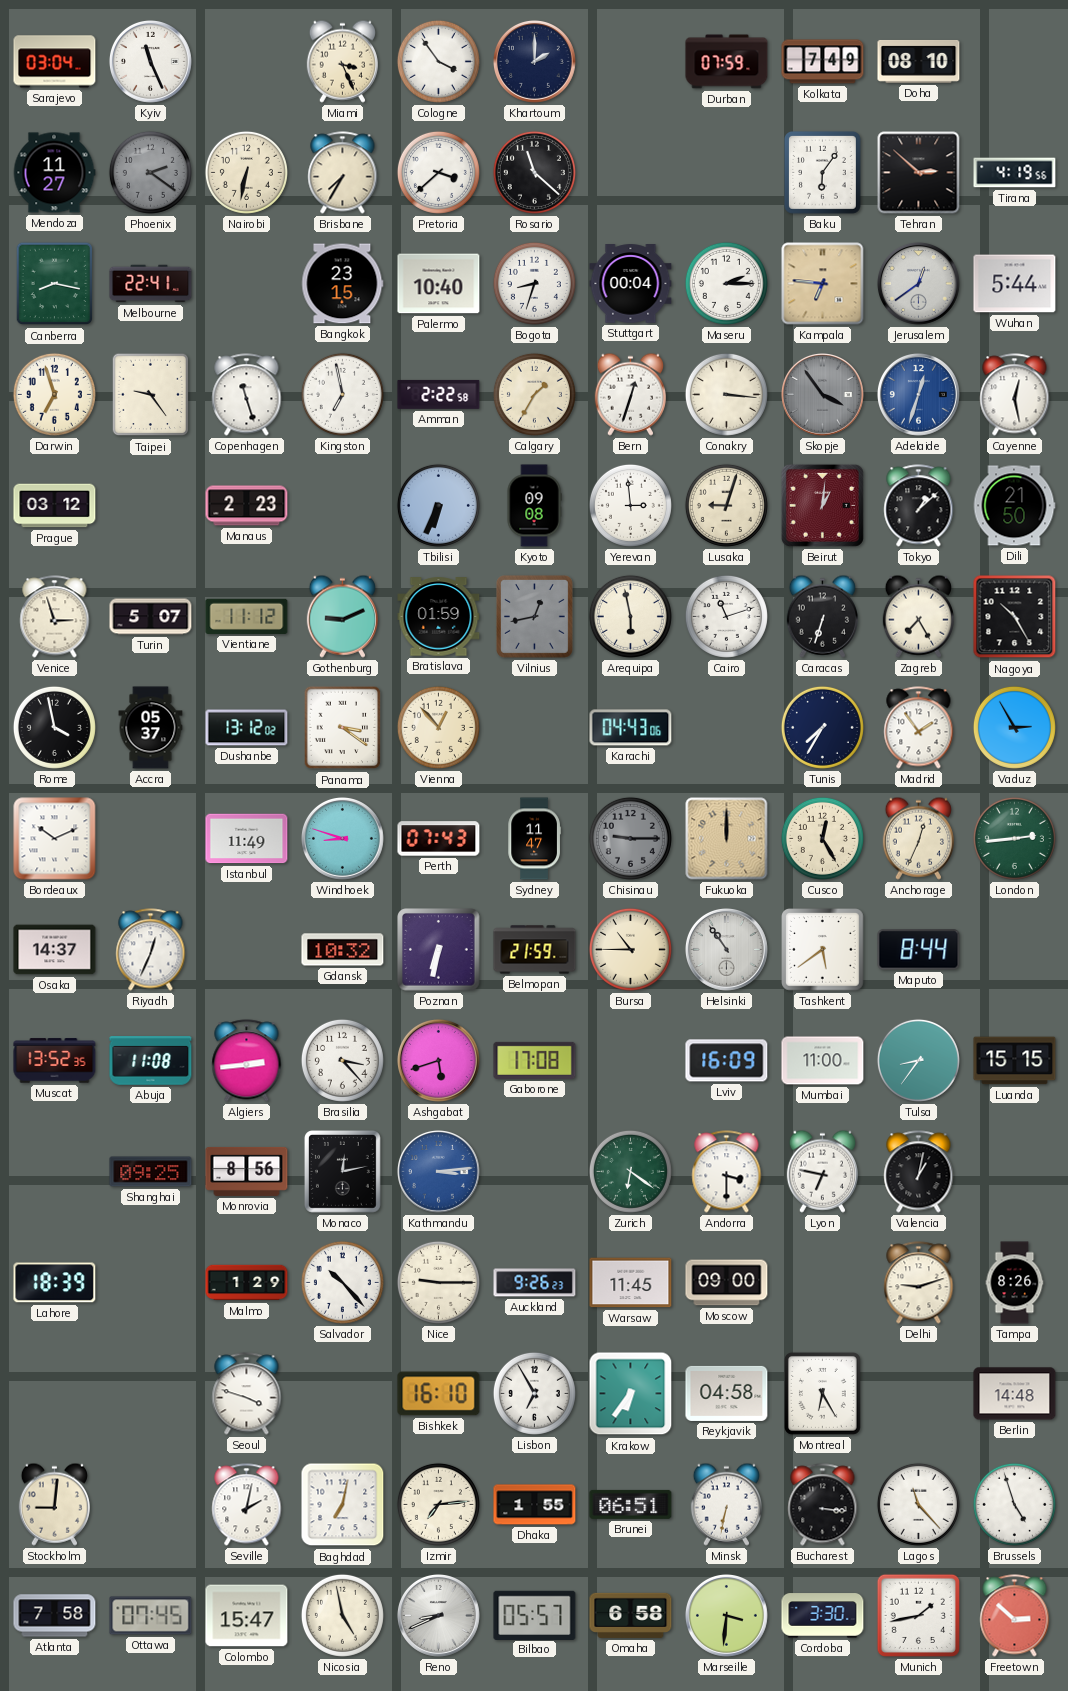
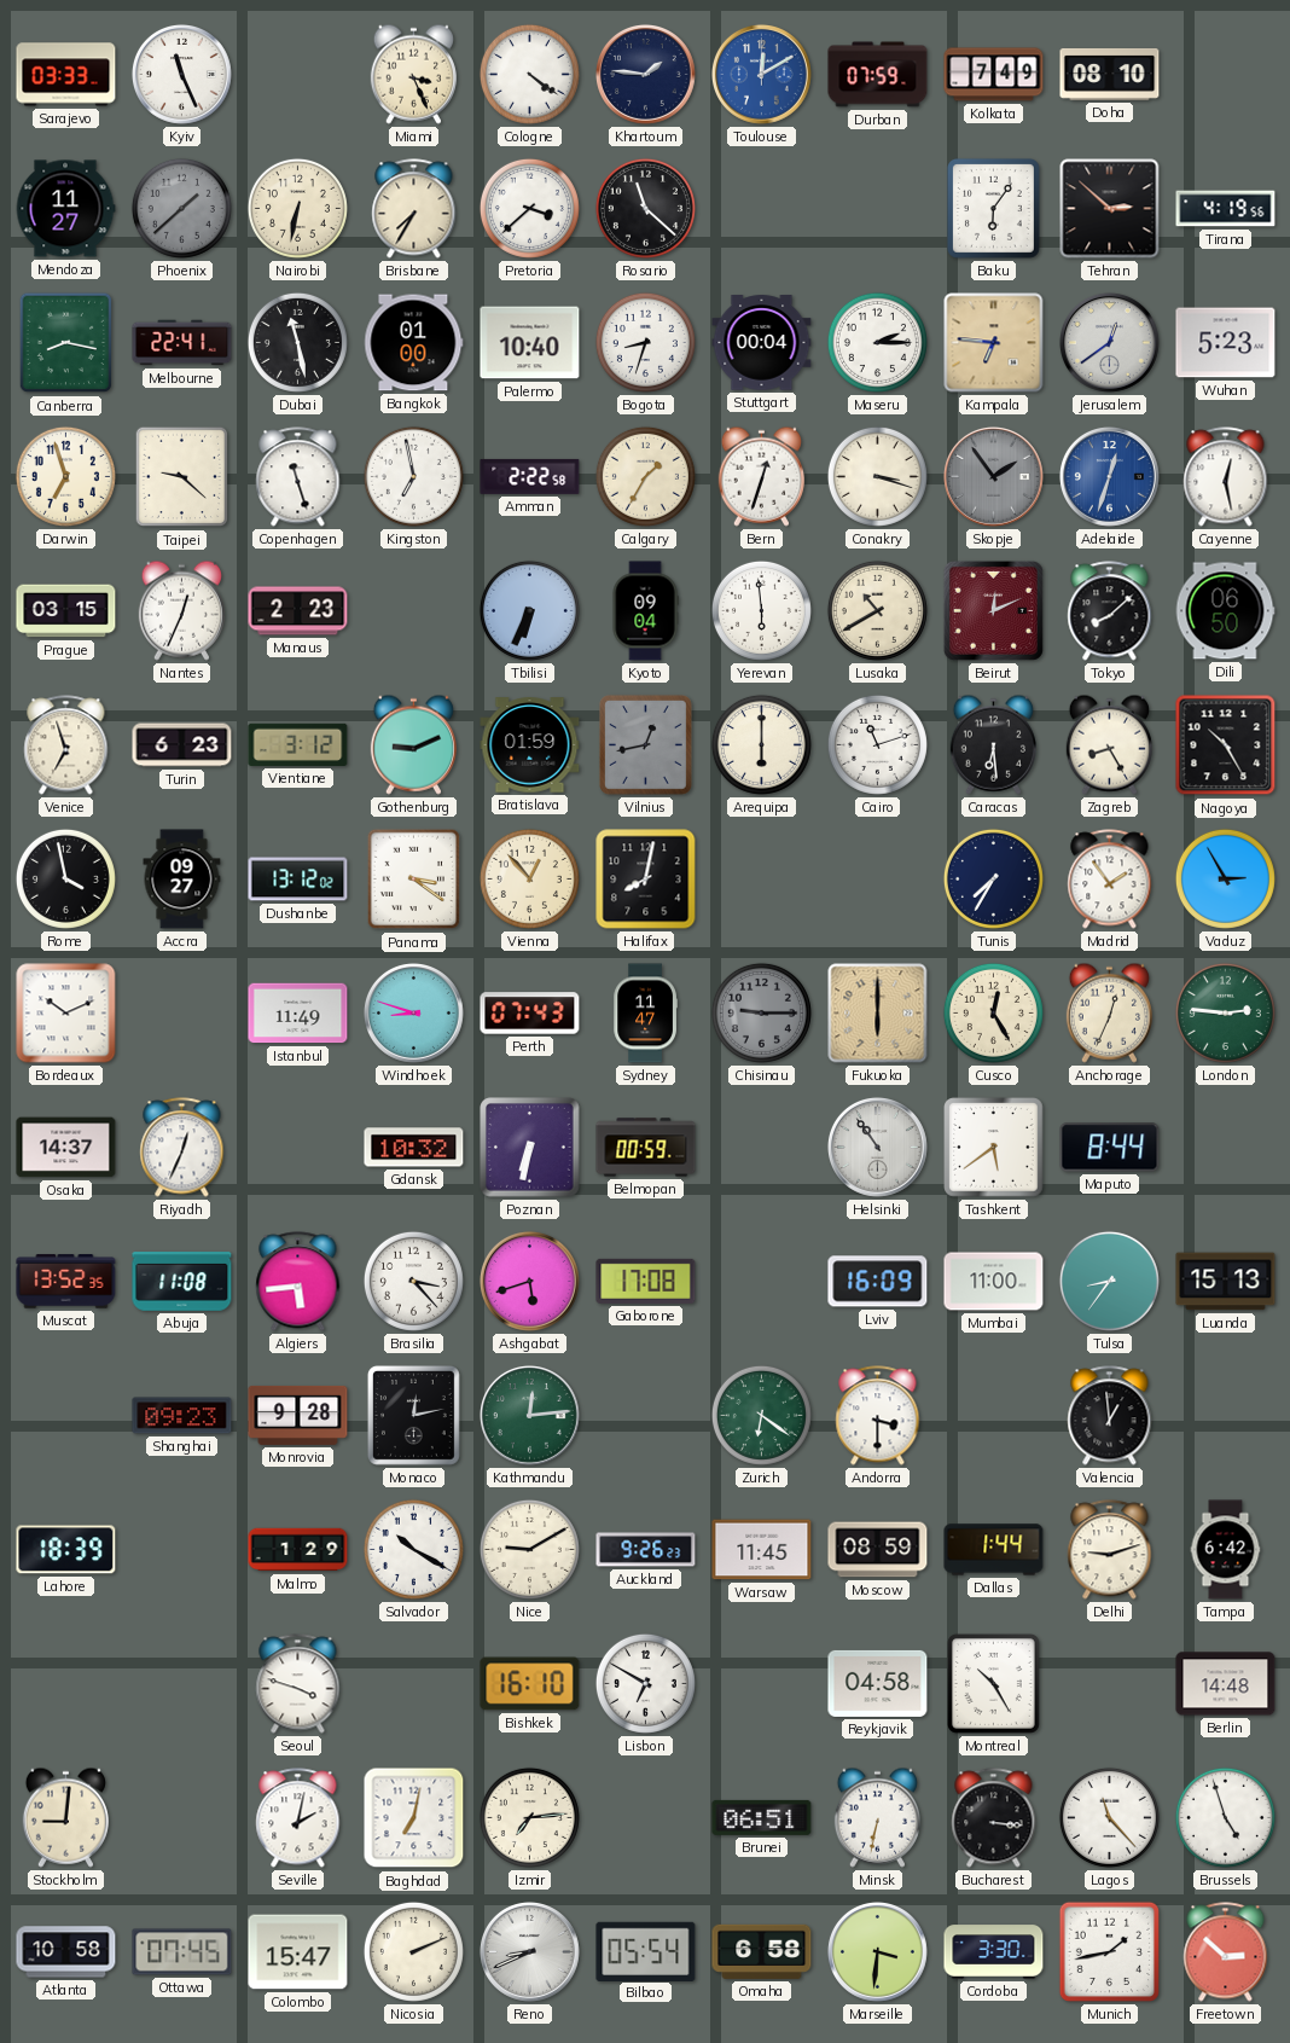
Sarajevo: 03:04 -> 03:33 (66, 75)
Cologne: 3:54 -> 4:21 (529, 74)
Khartoum: 2:00 -> 1:46 (645, 74)
Toulouse: none -> 12:10 (761, 74)
Phoenix: 2:21 -> 1:38 (181, 208)
Dubai: none -> 11:28 (297, 342)
Bangkok: 23:15 -> 01:00 (414, 343)
Wuhan: 5:44 -> 5:23 (1226, 343)
Taipei: 9:24 -> 9:22 (182, 477)
Conakry: 3:16 -> 3:18 (877, 476)
Skopje: 3:54 -> 1:54 (993, 476)
Prague: 03:12 -> 03:15 (66, 611)
Nantes: none -> 12:34 (181, 610)
Kyoto: 09:08 -> 09:04 (645, 611)
Yerevan: 2:59 -> 5:59 (761, 610)
Lusaka: 9:03 -> 10:40 (877, 610)
Beirut: 1:01 -> 12:11 (993, 610)
Tokyo: 1:08 -> 8:08 (1110, 611)
Dili: 21:50 -> 06:50 (1225, 611)
Venice: 2:57 -> 6:57 (66, 745)
Turin: 5:07 -> 6:23 (182, 745)
Vientiane: 11:12 -> 3:12 (298, 744)
Arequipa: 5:58 -> 6:00 (761, 744)
Caracas: 6:33 -> 6:29 (993, 744)
Zagreb: 7:25 -> 8:25 (1109, 744)
Accra: 05:37 -> 09:27 (182, 880)
Halifax: none -> 8:02 (646, 880)
Karachi: 04:43 -> none (631, 728)
Fukuoka: 12:00 -> 6:00 (878, 1014)
London: 2:44 -> 2:46 (1225, 1012)
Belmopan: 21:59 -> 00:59 (646, 1148)
Bursa: 10:45 -> none (630, 949)
Algiers: 2:44 -> 5:44 (298, 1282)
Luanda: 15:15 -> 15:13 (1226, 1282)
Shanghai: 09:25 -> 09:23 (182, 1416)
Monrovia: 8:56 -> 9:28 (298, 1415)
Kathmandu: 3:14 -> 12:14 (529, 1415)
Kathmandu dial: blue -> green (529, 1415)
Lyon: 6:47 -> none (822, 1171)
Valencia: 1:02 -> 12:59 (1110, 1416)
Salvador: 10:23 -> 10:20 (413, 1549)
Nice: 9:15 -> 9:10 (529, 1549)
Moscow: 09:00 -> 08:59 (878, 1550)
Dallas: none -> 1:44 (994, 1550)
Tampa: 8:26 -> 6:42 (1226, 1550)
Lisbon: 6:55 -> 6:50 (645, 1683)
Krakow: 6:36 -> none (631, 1394)
Montreal: 6:25 -> 10:25 (993, 1683)
Dhaka: 1:55 -> none (535, 1505)
Atlanta: 7:58 -> 10:58 (66, 1952)
Nicosia: 4:58 -> 2:11 (413, 1951)
Bilbao: 05:57 -> 05:54 (646, 1951)
